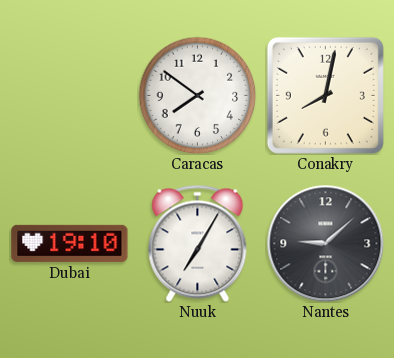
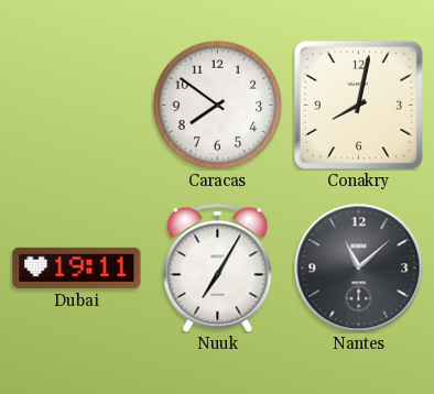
Dubai: 19:10 -> 19:11 (77, 267)
Nantes: 9:08 -> 11:08 (358, 267)
